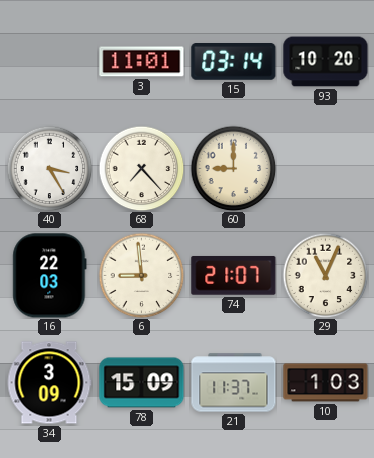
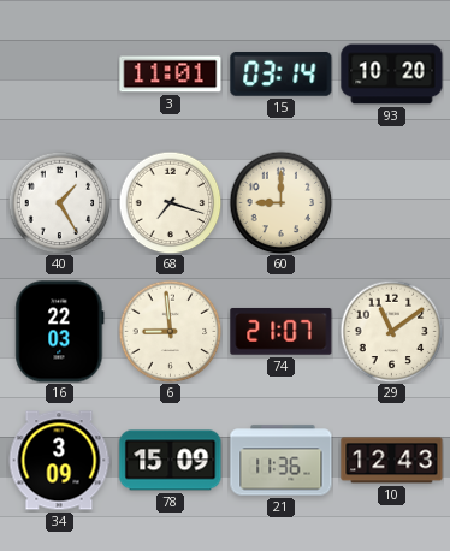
40: 3:25 -> 1:25 (59, 202)
68: 7:23 -> 7:18 (170, 202)
29: 11:04 -> 11:09 (391, 331)
21: 11:37 -> 11:36 (282, 461)
10: 1:03 -> 12:43 (392, 461)
